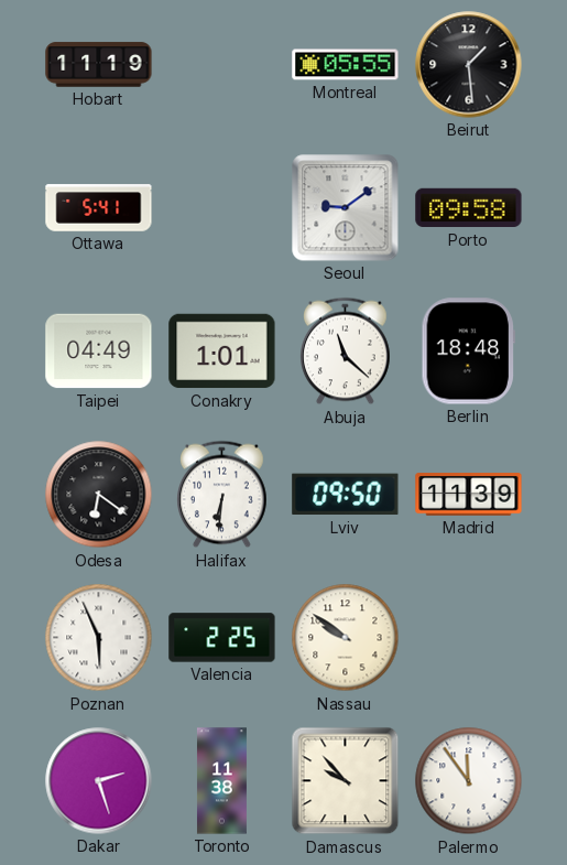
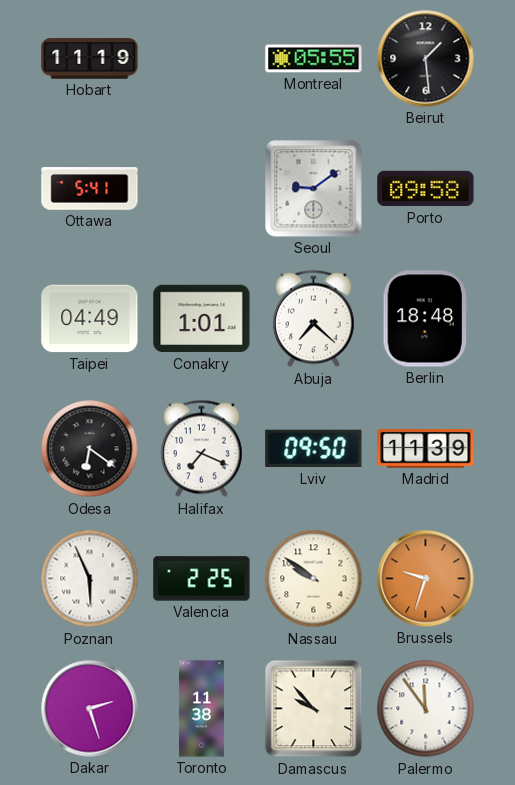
Abuja: 11:22 -> 7:22 (314, 319)
Halifax: 6:31 -> 7:19 (202, 449)
Brussels: none -> 9:33 (426, 579)
